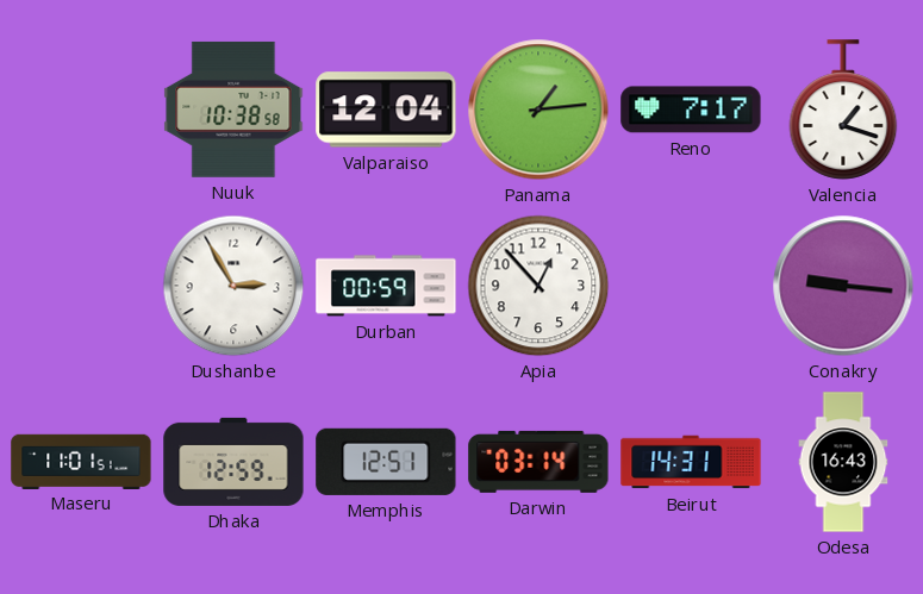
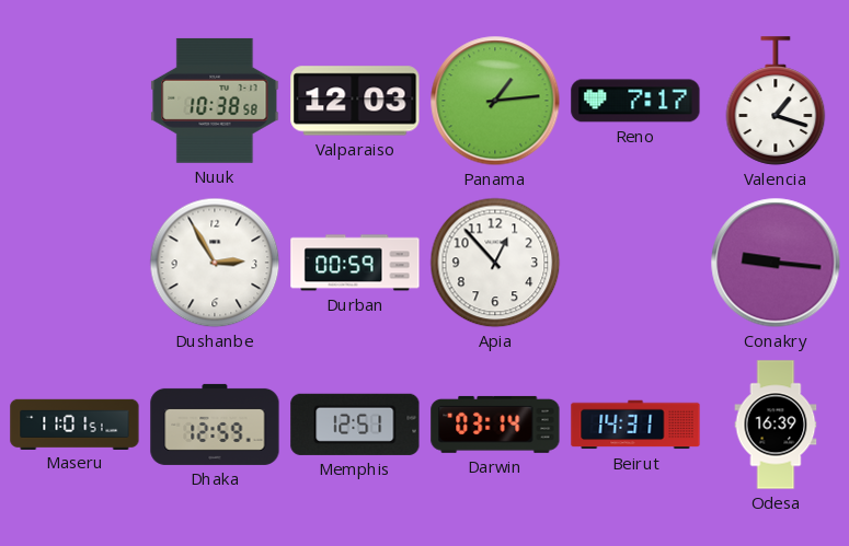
Valparaiso: 12:04 -> 12:03 (355, 101)
Odesa: 16:43 -> 16:39 (776, 425)
